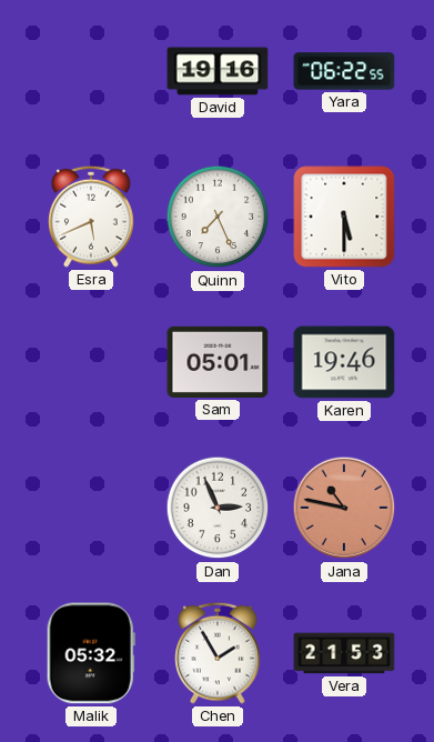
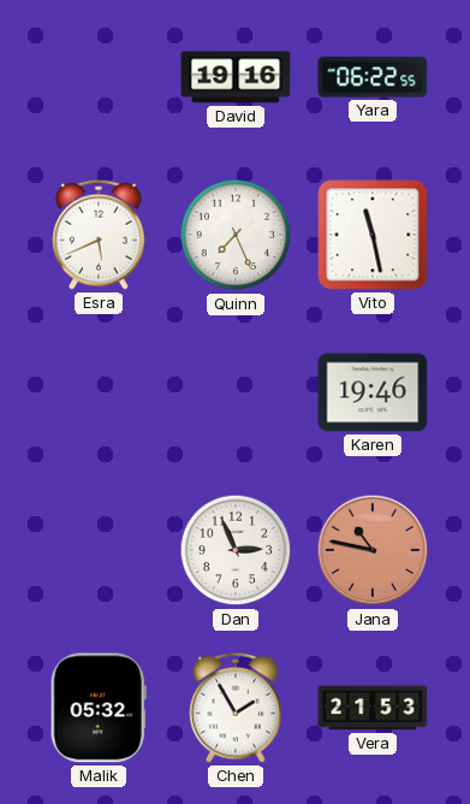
Vito: 5:30 -> 11:28 (373, 235)
Sam: 05:01 -> none (218, 362)
